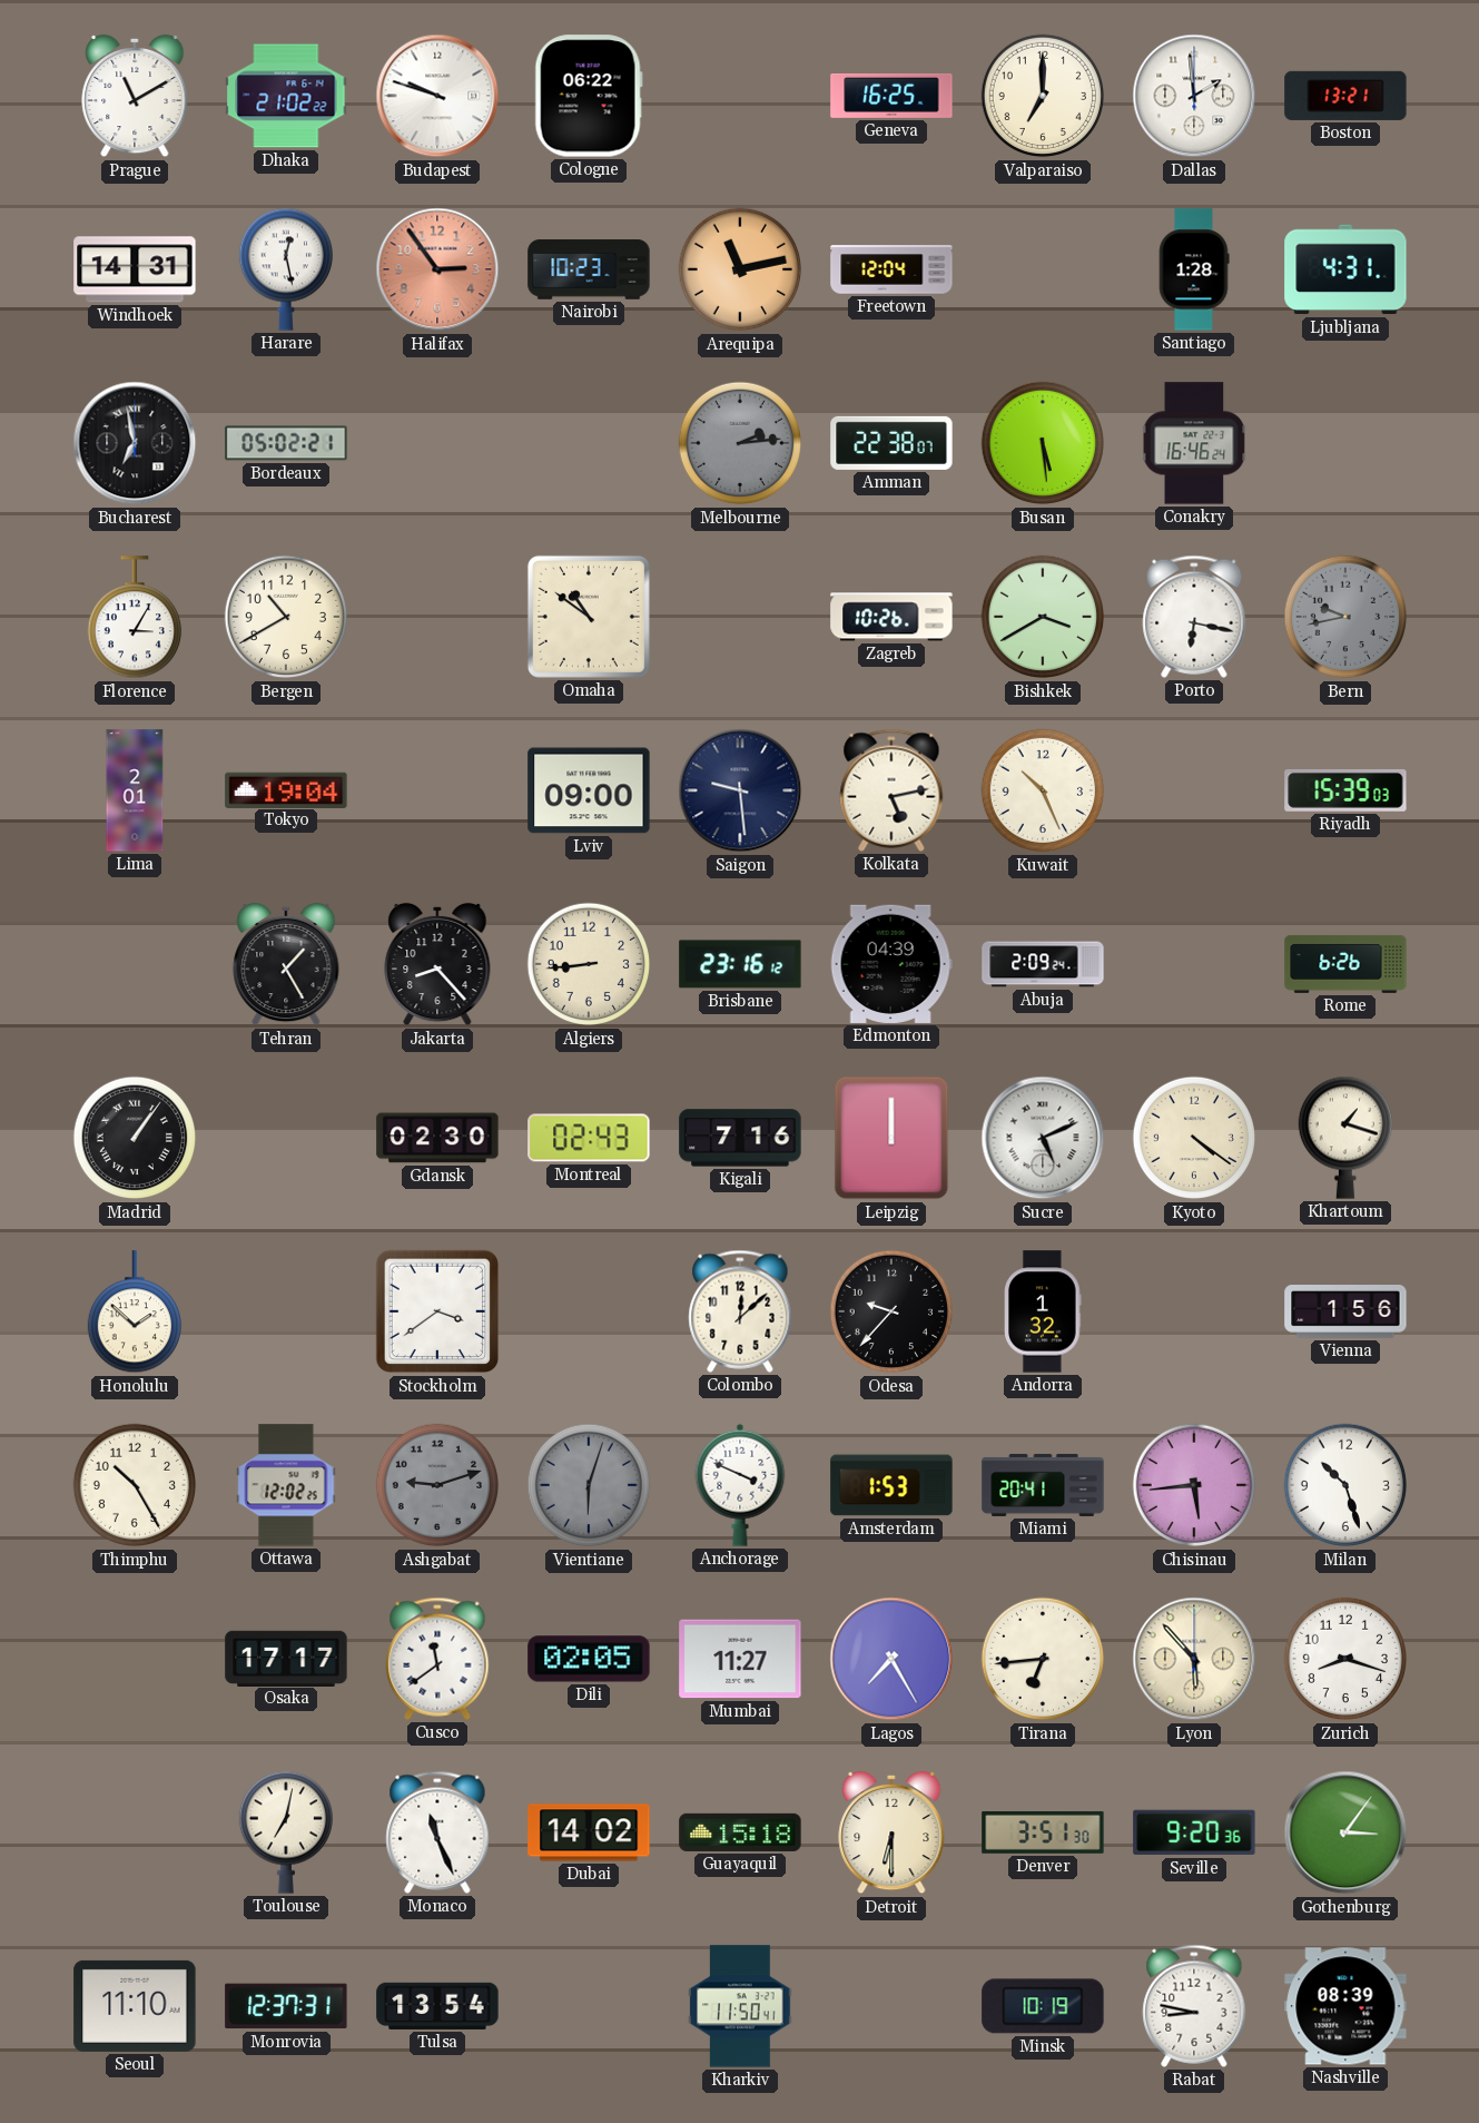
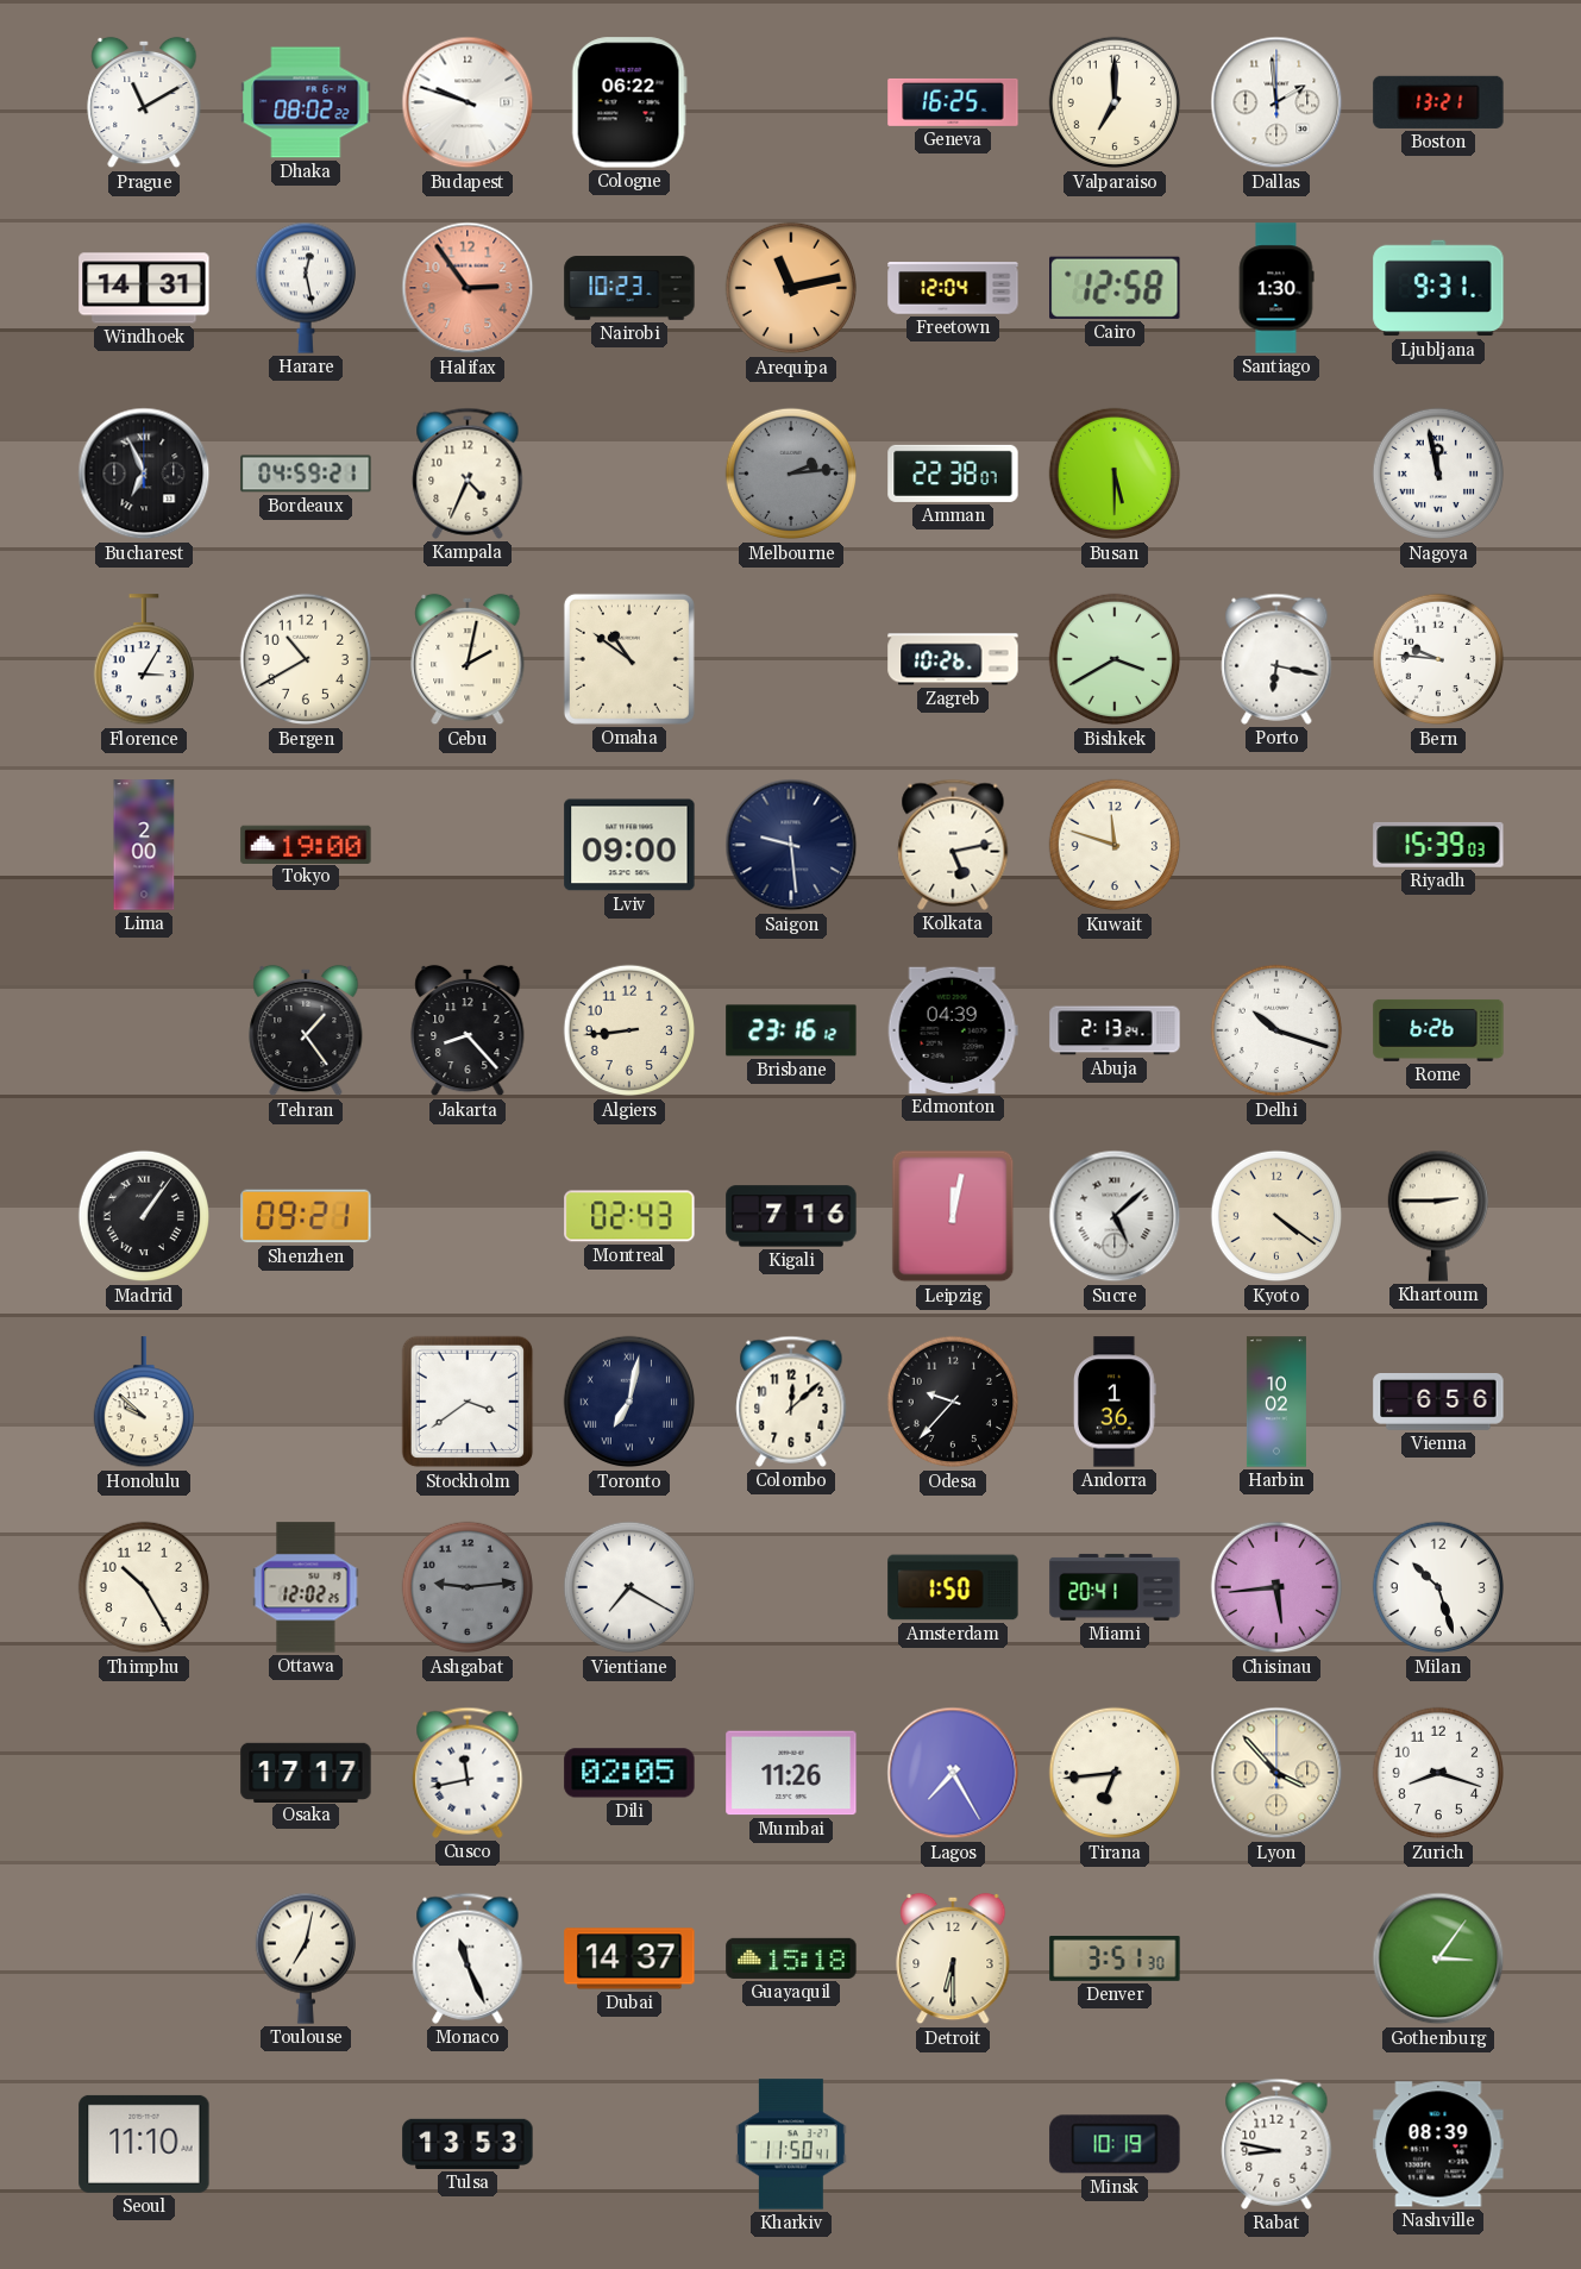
Dhaka: 21:02 -> 08:02 (306, 102)
Cairo: none -> 12:58 (1115, 288)
Santiago: 1:28 -> 1:30 (1276, 288)
Ljubljana: 4:31 -> 9:31 (1438, 288)
Bucharest: 6:58 -> 6:56 (144, 474)
Bordeaux: 05:02 -> 04:59 (306, 474)
Kampala: none -> 4:34 (468, 474)
Busan: 5:29 -> 5:30 (1115, 474)
Conakry: 16:46 -> none (1194, 443)
Nagoya: none -> 11:58 (1438, 474)
Cebu: none -> 2:02 (468, 659)
Bern: 9:43 -> 9:46 (1438, 659)
Bern dial: grey -> white (1438, 659)
Lima: 2:01 -> 2:00 (144, 845)
Tokyo: 19:04 -> 19:00 (306, 844)
Kuwait: 10:26 -> 11:48 (1115, 845)
Tehran: 1:25 -> 1:24 (306, 1030)
Abuja: 2:09 -> 2:13 (1115, 1030)
Delhi: none -> 10:18 (1276, 1030)
Shenzhen: none -> 09:21 (306, 1216)
Gdansk: 02:30 -> none (437, 1138)
Leipzig: 12:00 -> 12:02 (953, 1216)
Sucre: 5:11 -> 5:08 (1115, 1216)
Khartoum: 1:18 -> 2:45 (1437, 1216)
Honolulu: 1:52 -> 9:52 (143, 1403)
Toronto: none -> 7:02 (629, 1402)
Andorra: 1:32 -> 1:36 (1116, 1402)
Harbin: none -> 10:02 (1276, 1402)
Vienna: 1:56 -> 6:56 (1438, 1403)
Ashgabat: 9:12 -> 9:14 (468, 1587)
Vientiane: 6:03 -> 7:20 (629, 1587)
Vientiane dial: grey -> white (629, 1587)
Anchorage: 3:49 -> none (740, 1485)
Amsterdam: 1:53 -> 1:50 (953, 1587)
Cusco: 11:39 -> 11:43 (468, 1773)
Mumbai: 11:27 -> 11:26 (791, 1773)
Lyon: 5:53 -> 3:53 (1276, 1773)
Dubai: 14:02 -> 14:37 (629, 1958)
Seville: 9:20 -> none (1194, 1832)
Monrovia: 12:37 -> none (286, 2006)
Tulsa: 13:54 -> 13:53 (468, 2144)
